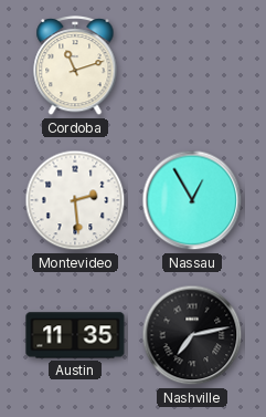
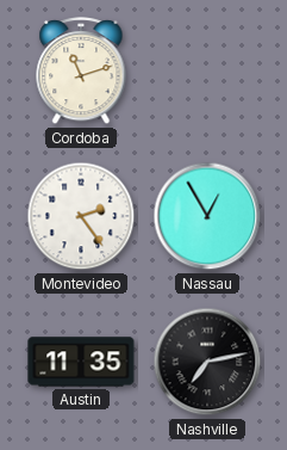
Montevideo: 2:29 -> 2:24 (81, 216)
